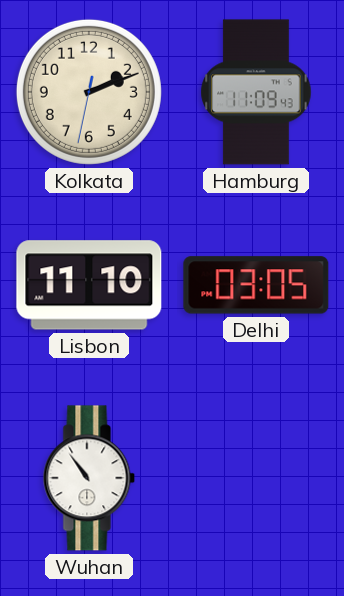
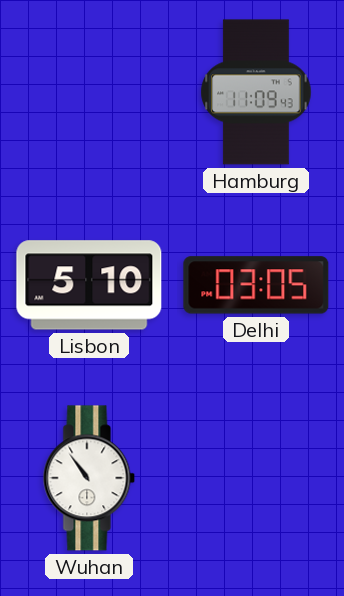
Kolkata: 2:11 -> none (89, 92)
Lisbon: 11:10 -> 5:10 (89, 285)
